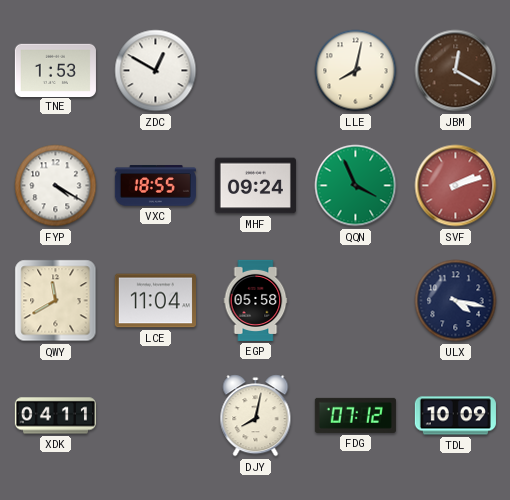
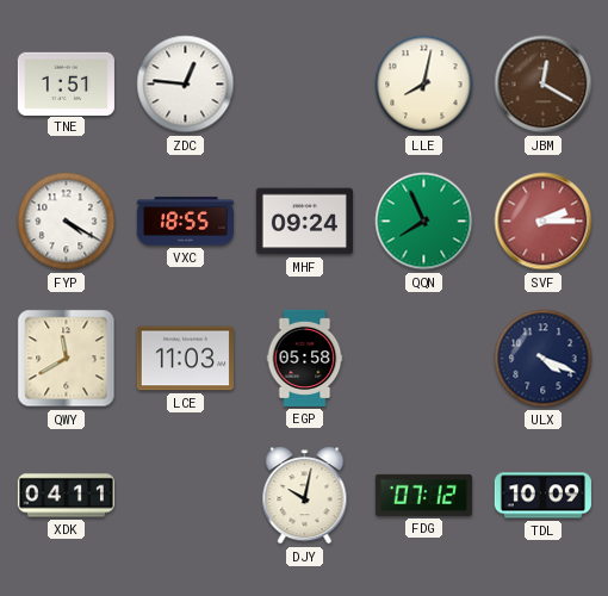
TNE: 1:53 -> 1:51 (66, 83)
ZDC: 12:50 -> 12:46 (186, 85)
QQN: 3:56 -> 7:56 (424, 222)
SVF: 2:12 -> 2:15 (544, 222)
LCE: 11:04 -> 11:03 (185, 359)
ULX: 4:17 -> 4:19 (544, 359)
DJY: 8:02 -> 10:02 (305, 496)
